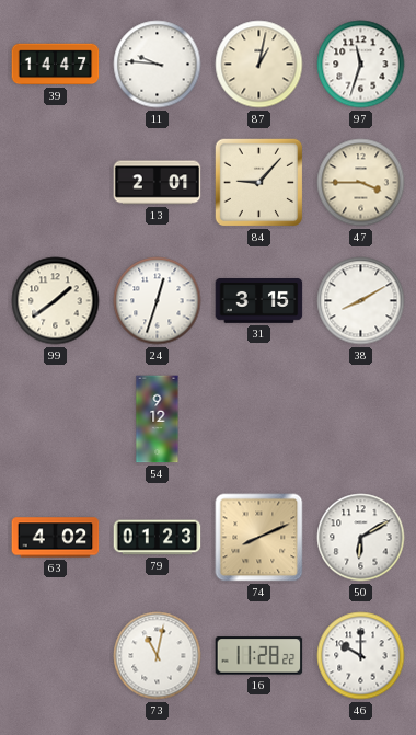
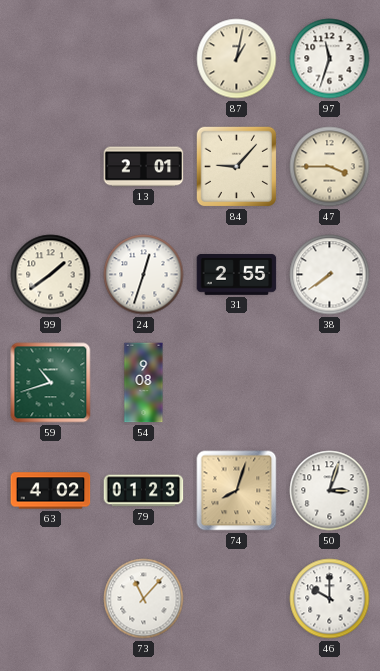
39: 14:47 -> none (56, 65)
11: 9:46 -> none (158, 65)
31: 3:15 -> 2:55 (237, 275)
38: 8:10 -> 7:39 (330, 275)
59: none -> 10:42 (51, 383)
54: 9:12 -> 9:08 (144, 383)
74: 8:11 -> 8:03 (237, 491)
50: 6:10 -> 3:03 (330, 491)
73: 11:02 -> 11:07 (144, 599)
16: 11:28 -> none (259, 656)
